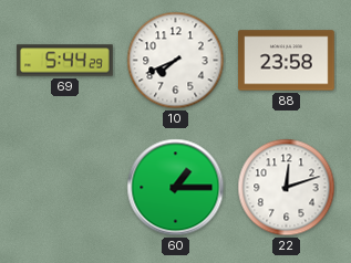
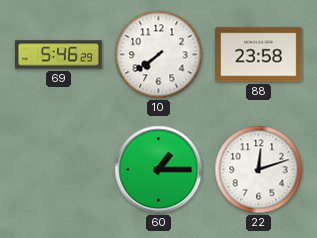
69: 5:44 -> 5:46 (59, 55)
10: 7:41 -> 7:39 (159, 55)
